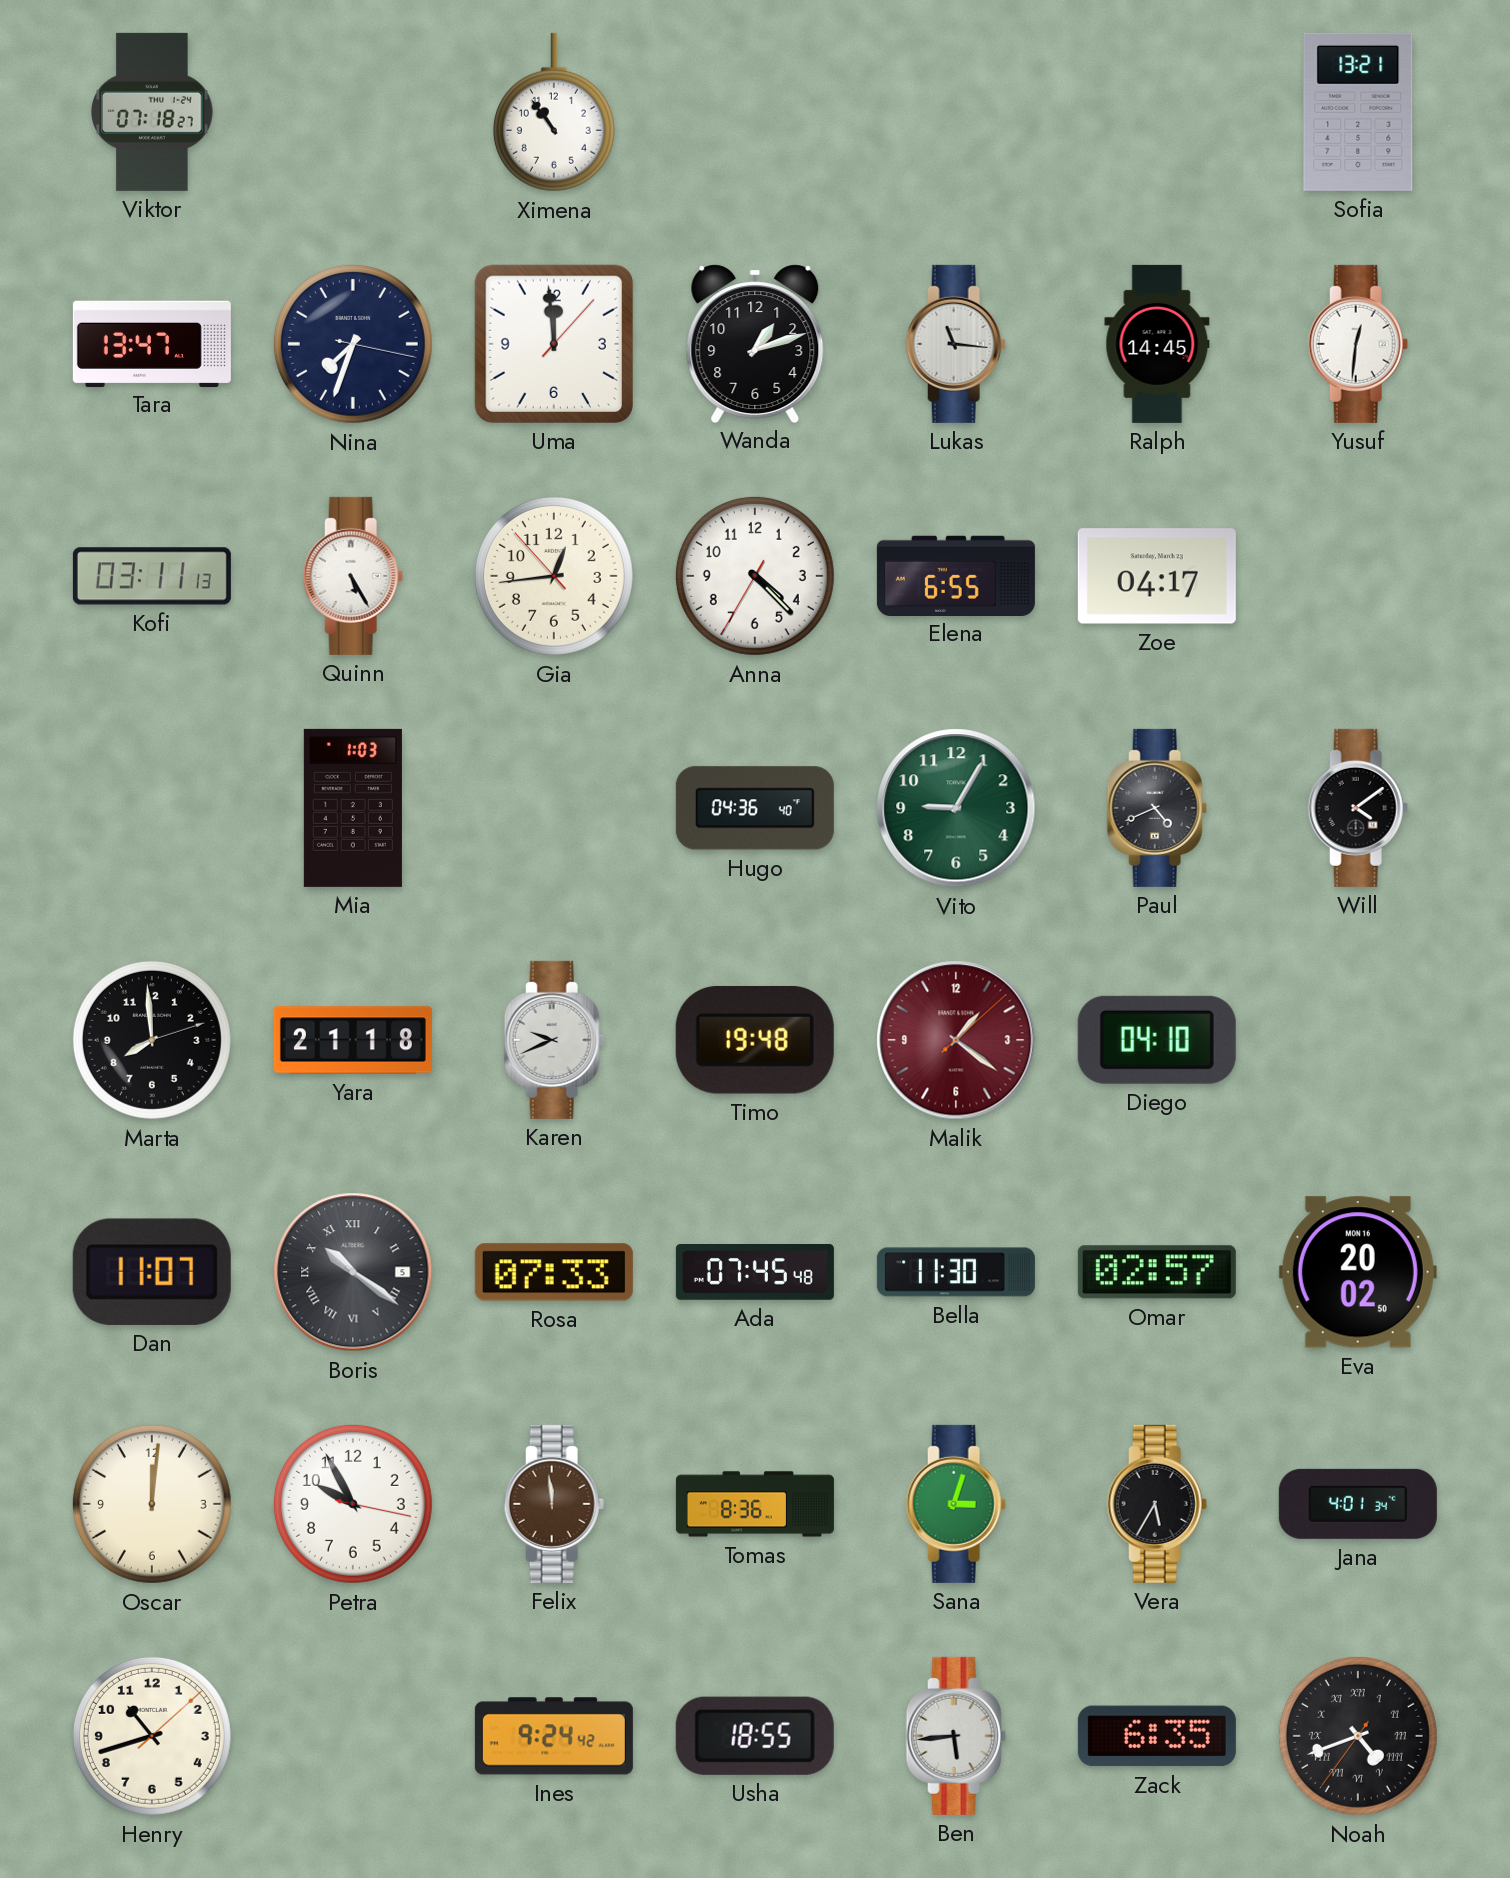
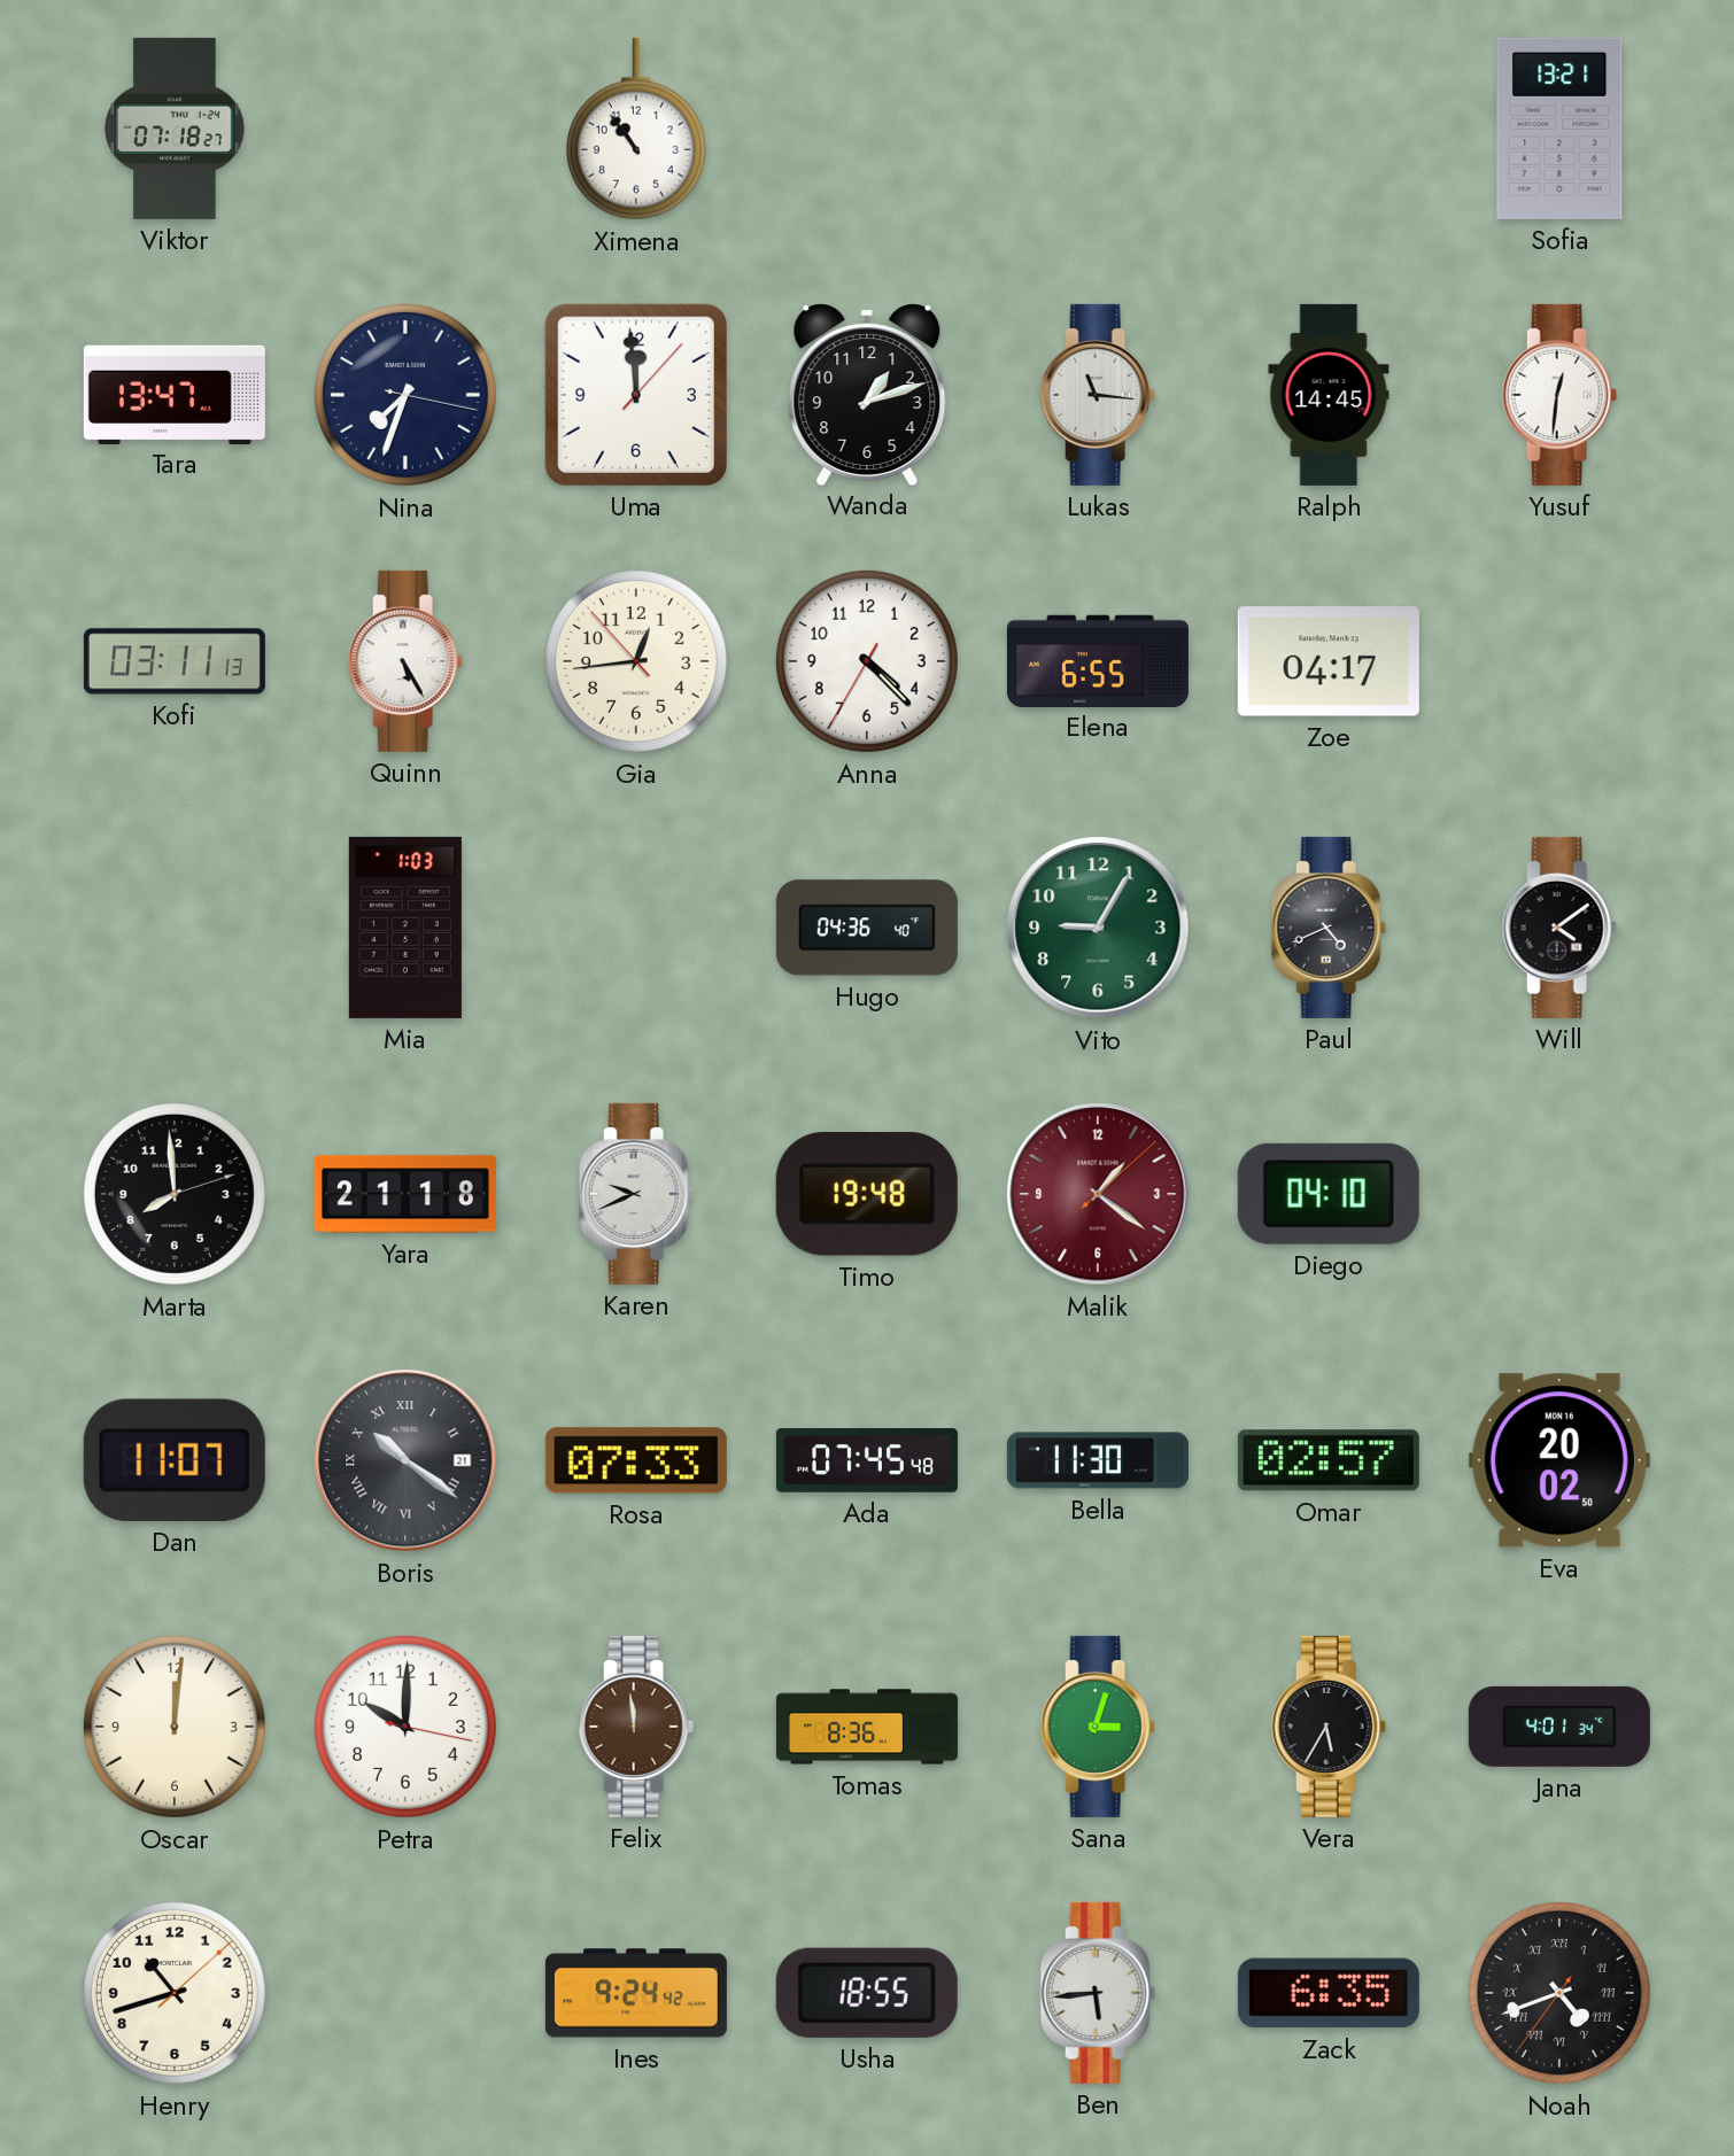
Boris date: 5 -> 21 (405, 1460)
Petra: 9:55 -> 10:00 (405, 1727)
